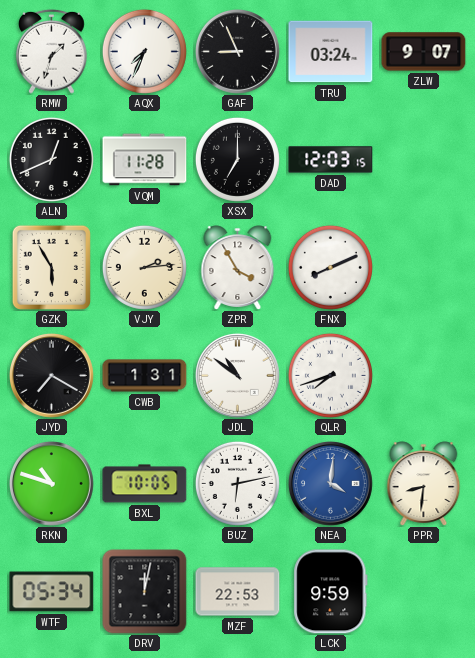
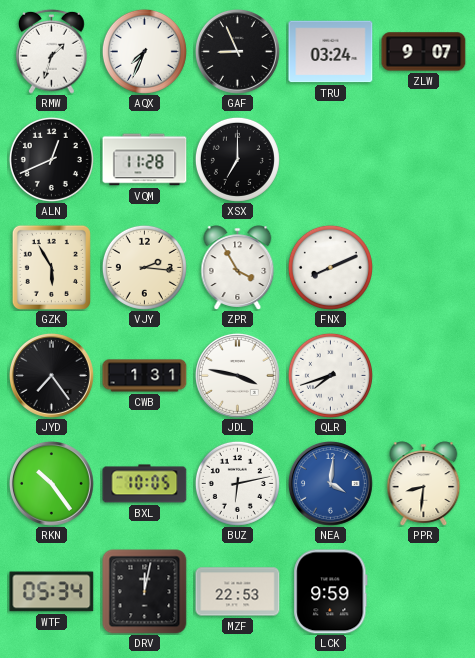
DAD: 12:03 -> none (331, 160)
VJY: 2:14 -> 2:16 (144, 267)
JYD: 7:20 -> 7:24 (51, 375)
JDL: 10:51 -> 3:47 (237, 375)
RKN: 10:48 -> 10:24 (51, 483)
